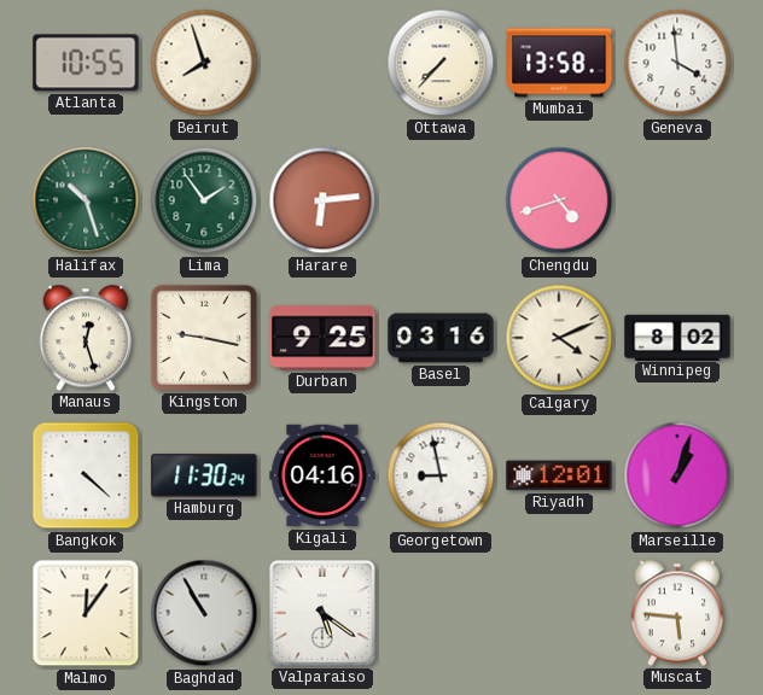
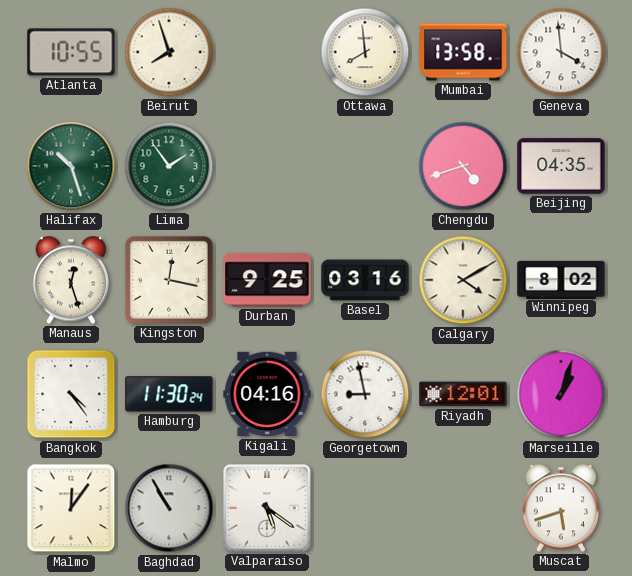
Ottawa: 7:37 -> 7:59 (365, 52)
Harare: 6:14 -> none (322, 200)
Beijing: none -> 04:35 (561, 166)
Kingston: 9:17 -> 12:17 (169, 280)
Calgary: 4:11 -> 4:10 (463, 280)
Bangkok: 4:22 -> 4:24 (71, 394)
Muscat: 5:46 -> 5:42 (561, 508)
